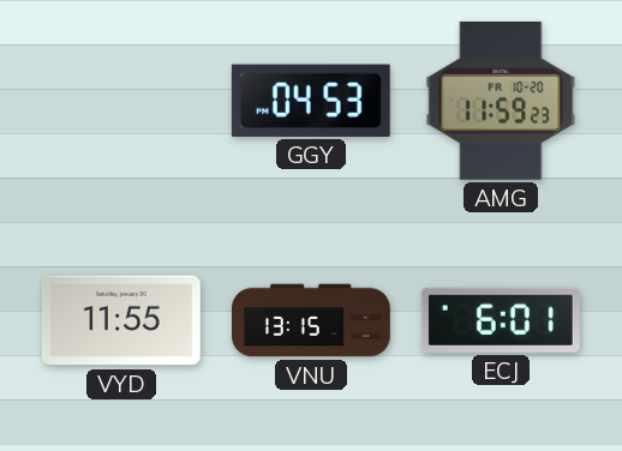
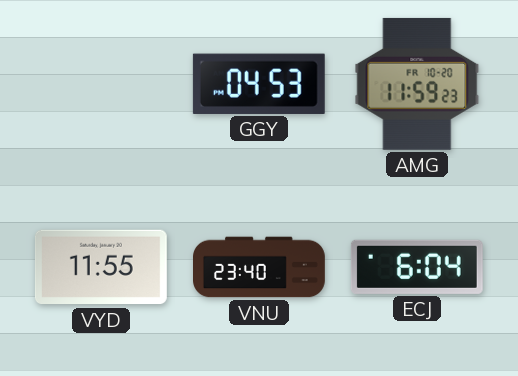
VNU: 13:15 -> 23:40 (260, 267)
ECJ: 6:01 -> 6:04 (417, 267)
